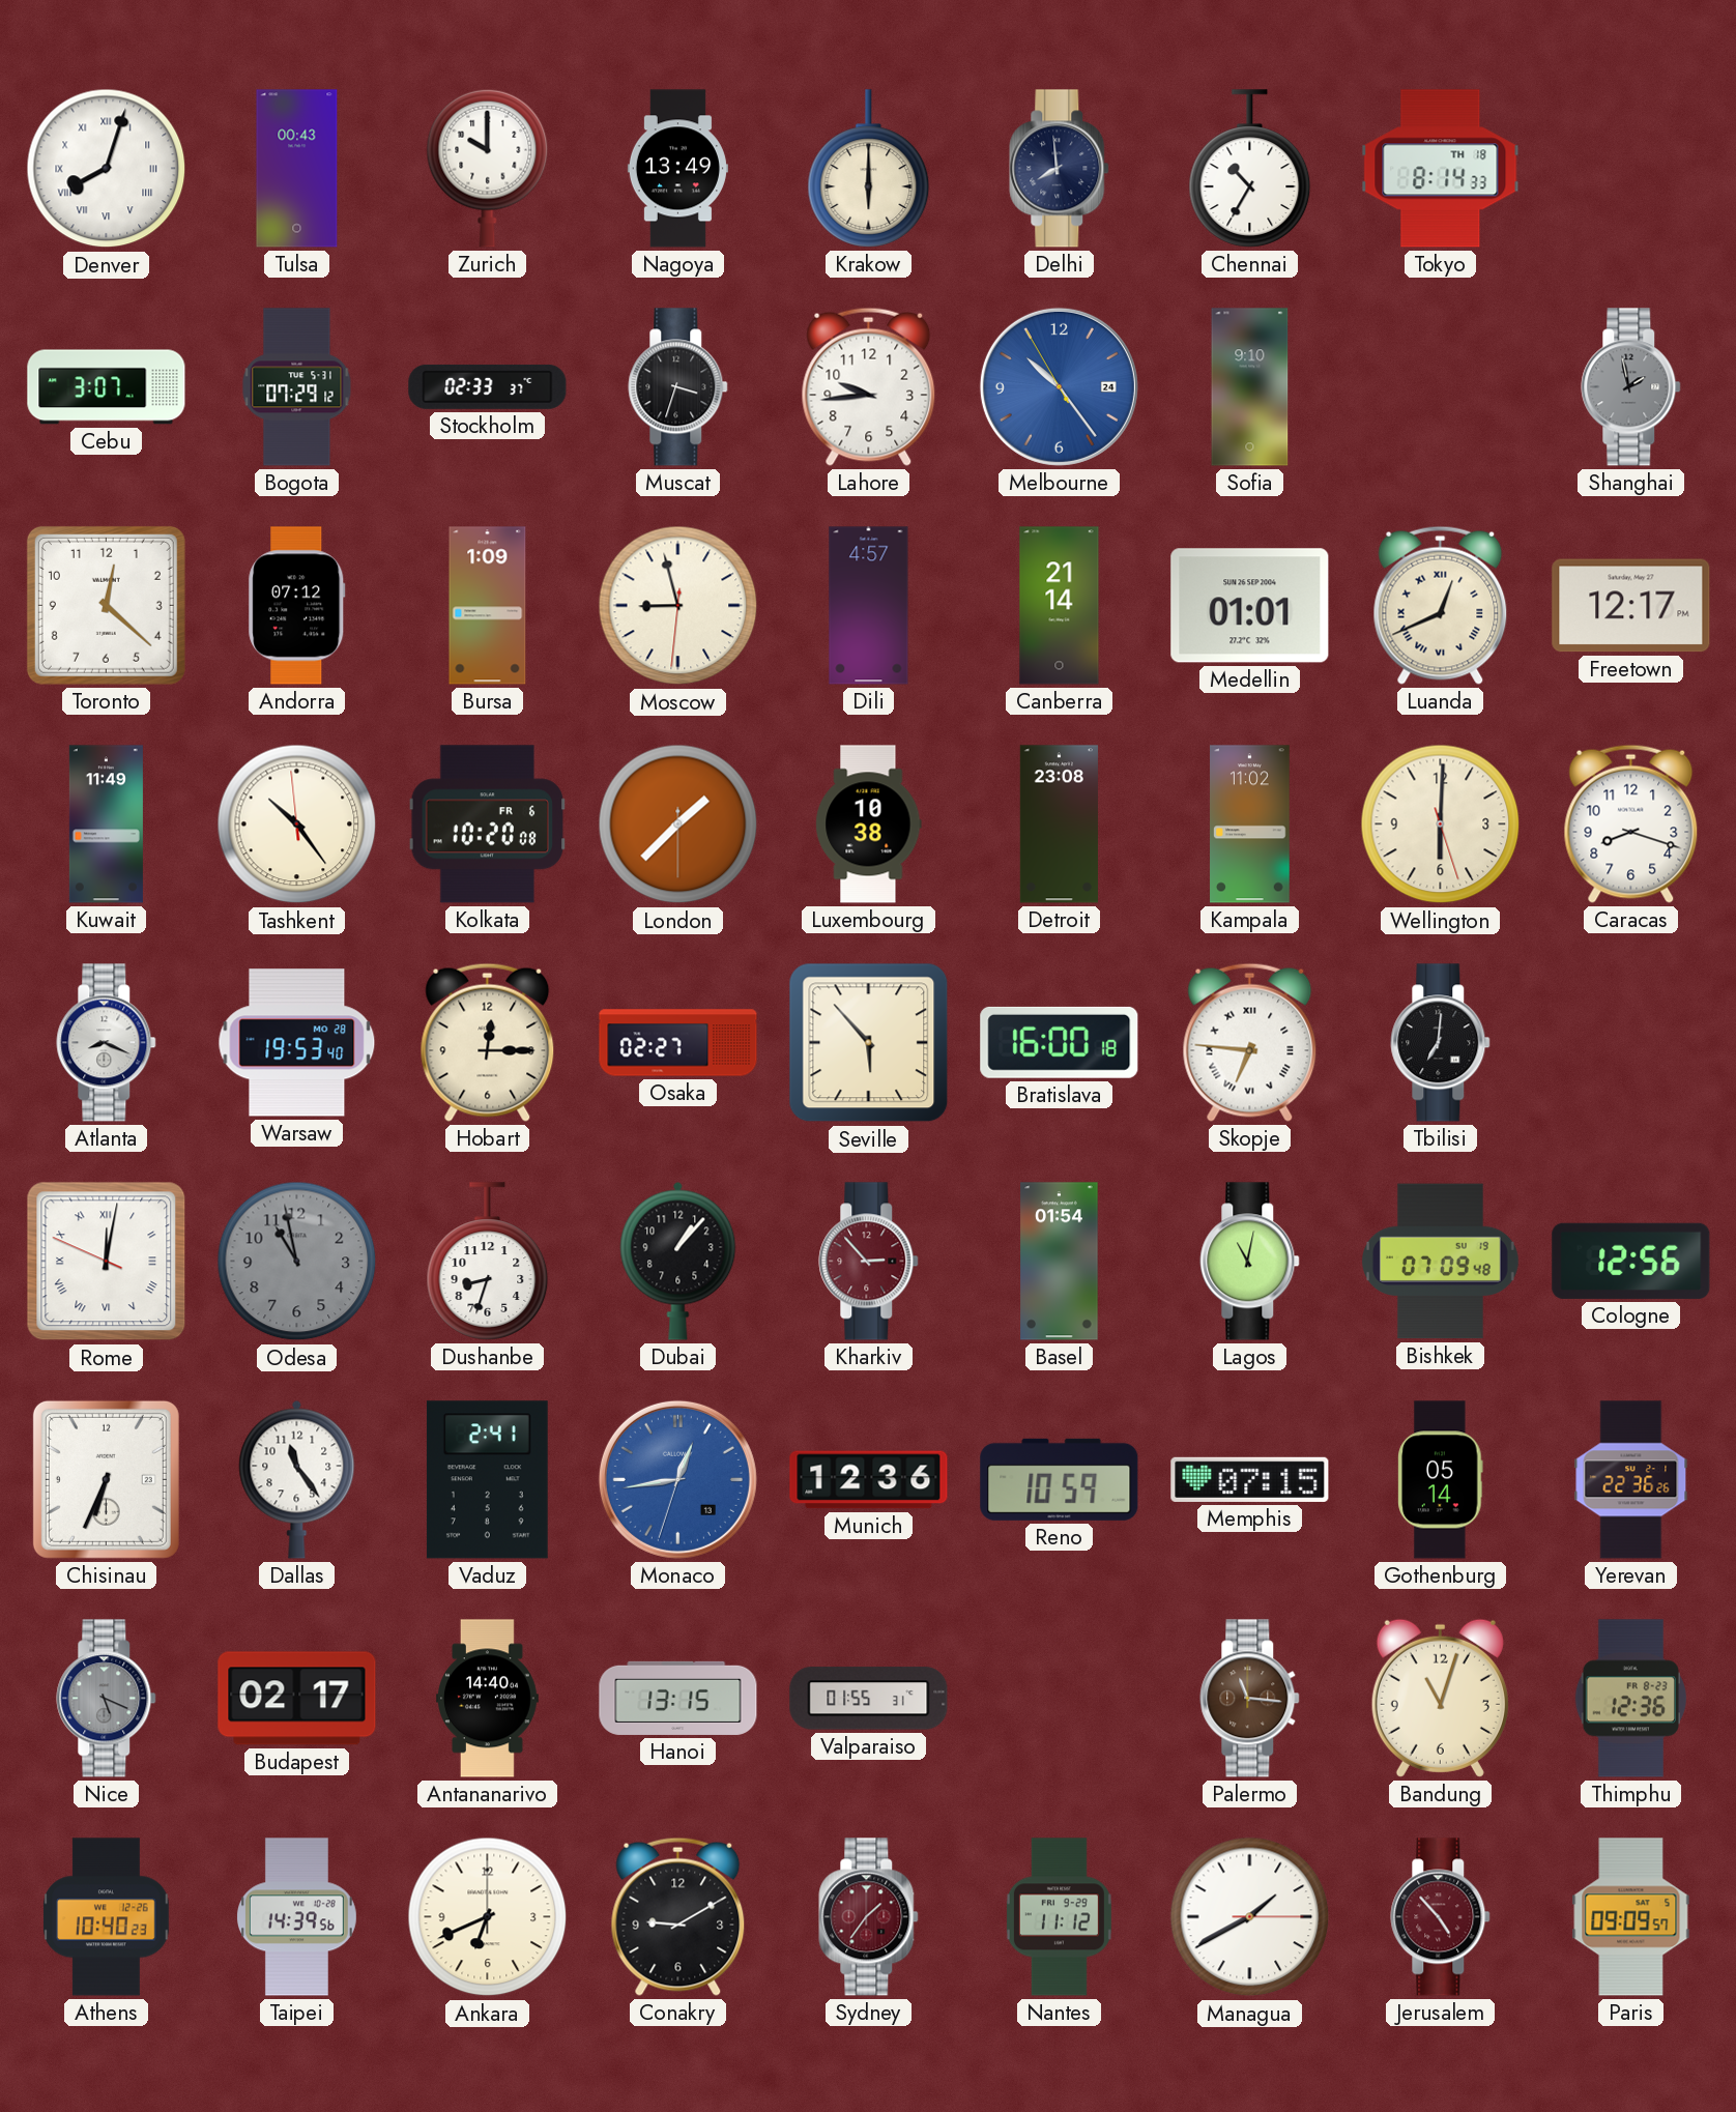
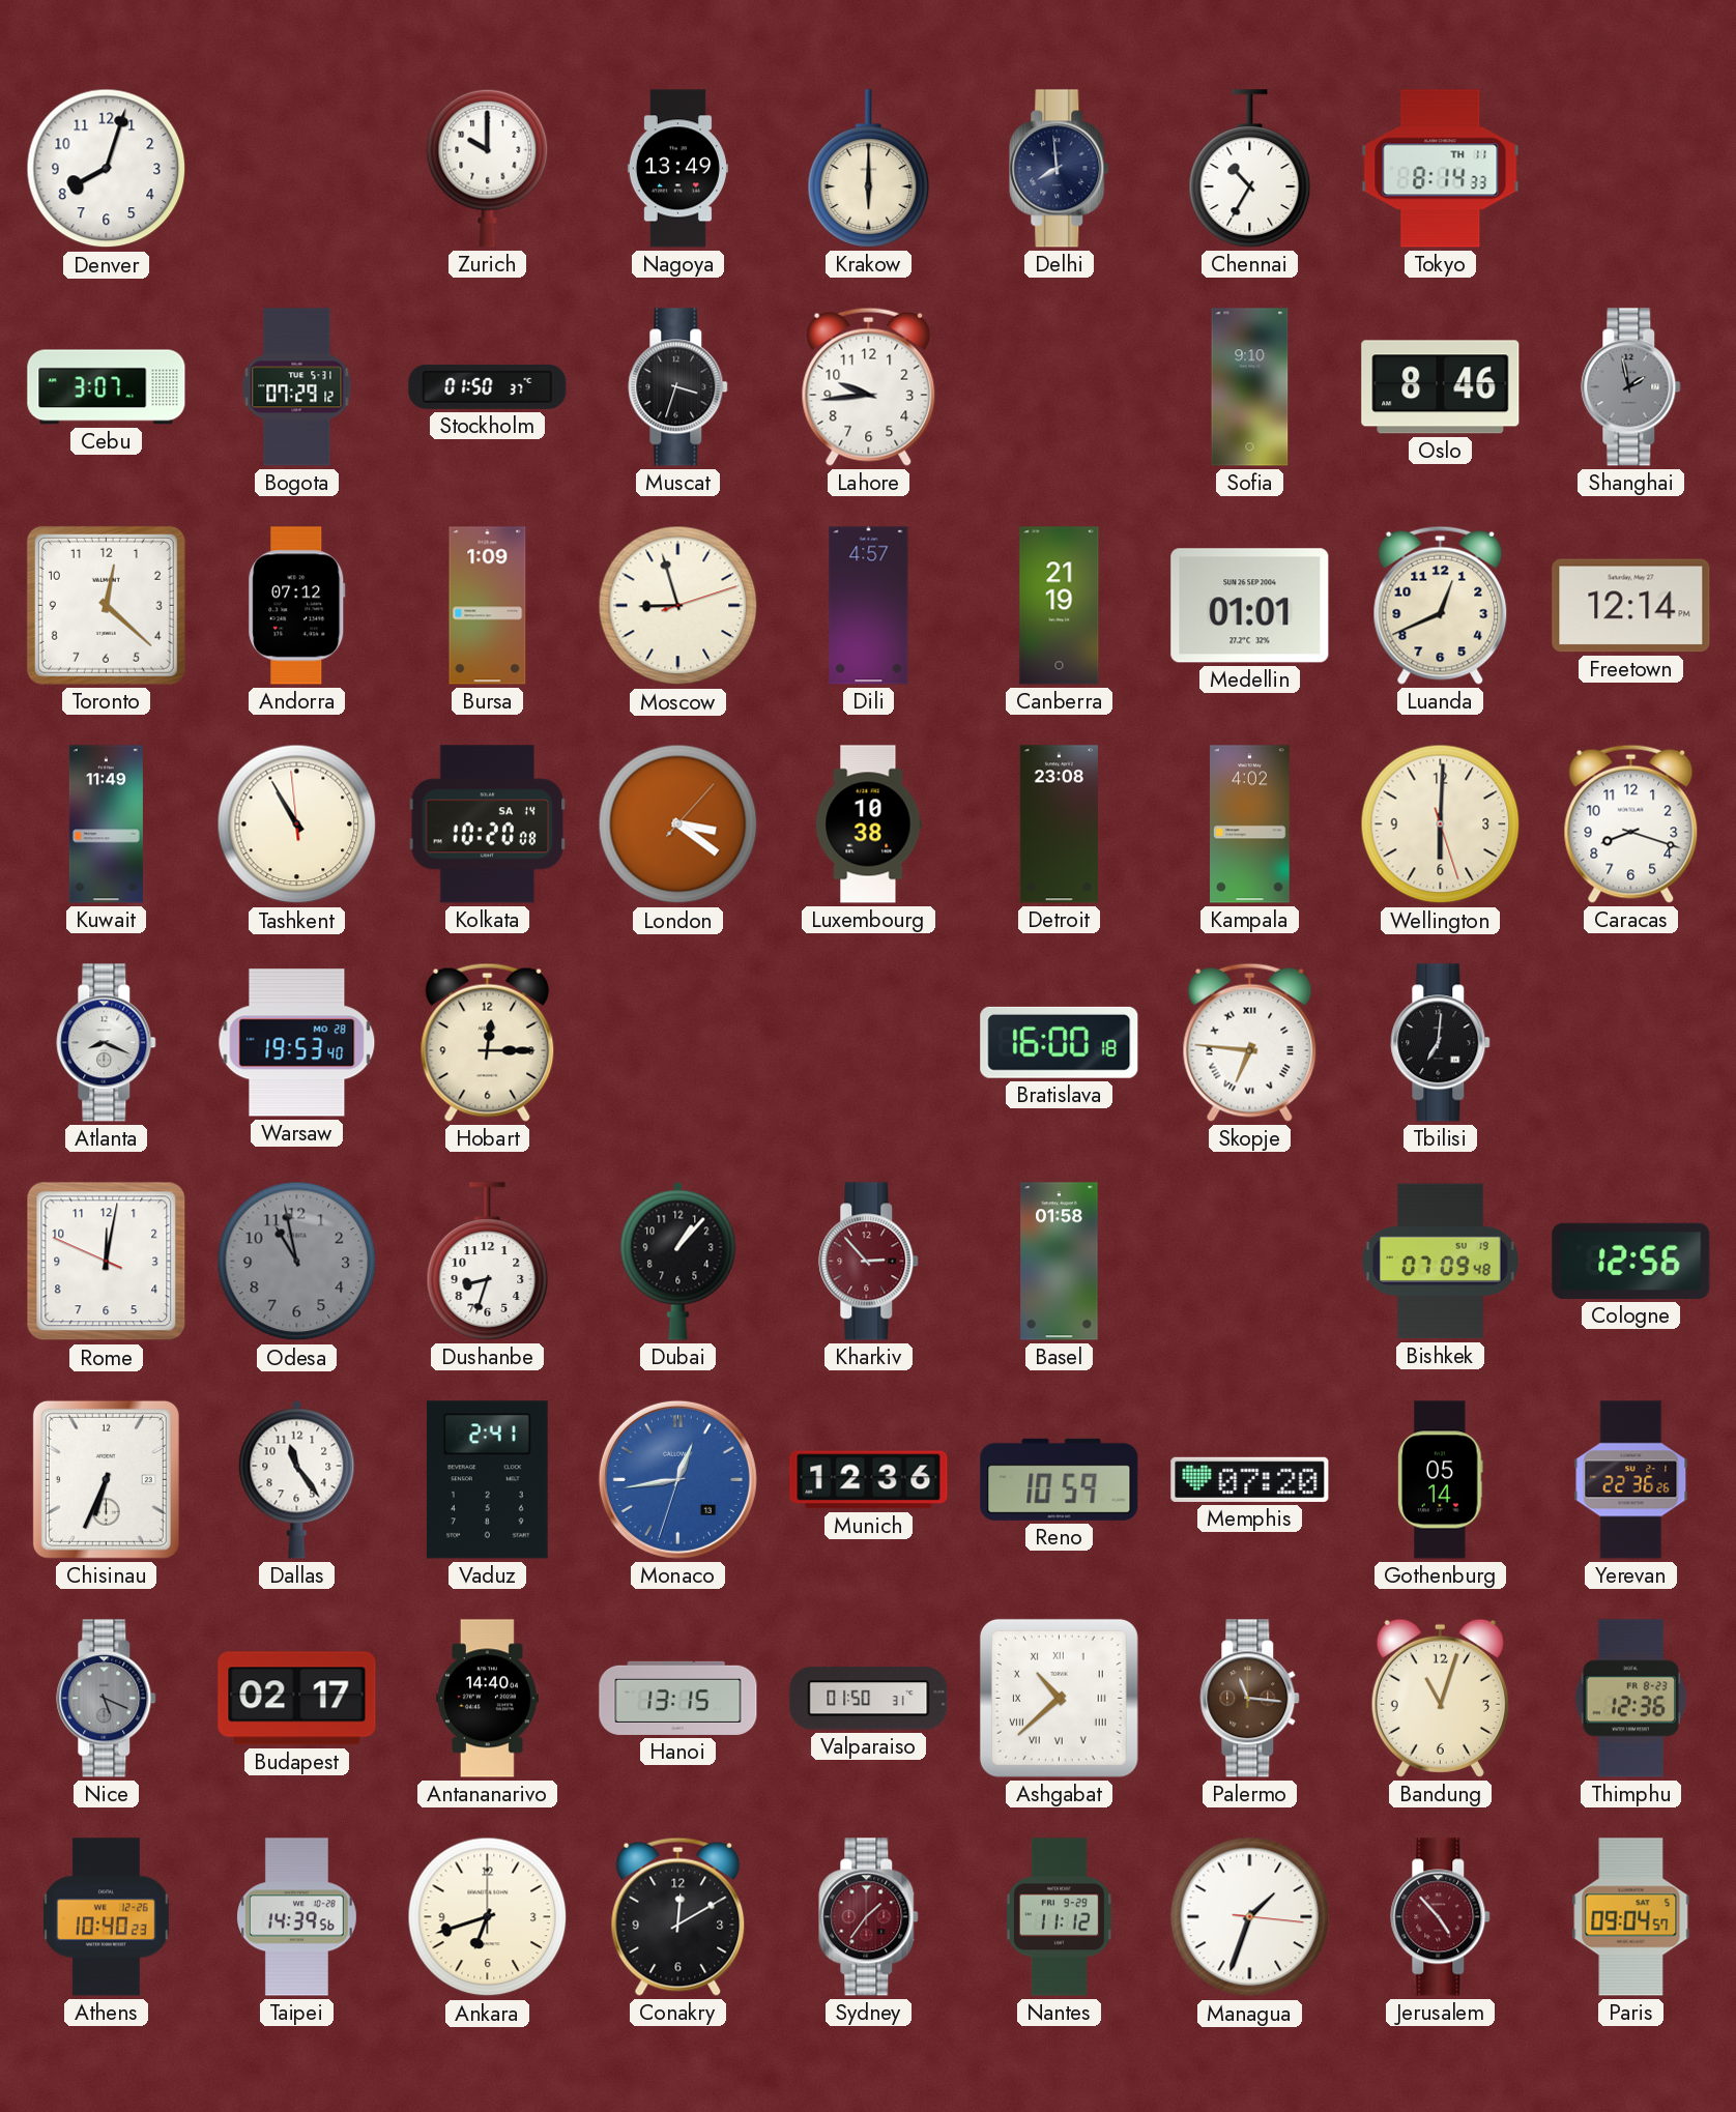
Denver numerals: Roman -> Arabic (107, 169)
Tulsa: 00:43 -> none (297, 169)
Tokyo date: TH 18 -> TH 11 (1441, 169)
Stockholm: 02:33 -> 01:50 (488, 386)
Melbourne: 10:23 -> none (1059, 386)
Oslo: none -> 8:46 (1441, 387)
Moscow: 8:57:31 -> 8:57:12 (678, 606)
Canberra: 21:14 -> 21:19 (1060, 606)
Luanda numerals: Roman -> Arabic (1441, 605)
Freetown: 12:17 -> 12:14 (1631, 606)
Tashkent: 10:23 -> 10:54 (297, 824)
Kolkata date: FR 6 -> SA 14 (488, 824)
London: 1:37 -> 3:21 (678, 824)
Kampala: 11:02 -> 4:02 (1250, 824)
Osaka: 02:27 -> none (678, 1043)
Seville: 5:53 -> none (869, 1043)
Rome numerals: Roman -> Arabic (107, 1262)
Basel: 01:54 -> 01:58 (1060, 1262)
Lagos: 11:02 -> none (1250, 1262)
Memphis: 07:15 -> 07:20 (1250, 1479)
Valparaiso: 01:55 -> 01:50 (869, 1699)
Ashgabat: none -> 10:38 (1059, 1698)
Ankara: 6:41 -> 6:42 (488, 1917)
Conakry: 9:10 -> 12:10 (678, 1916)
Managua: 1:40 -> 1:33 (1250, 1917)
Paris: 09:09 -> 09:04 (1631, 1917)
